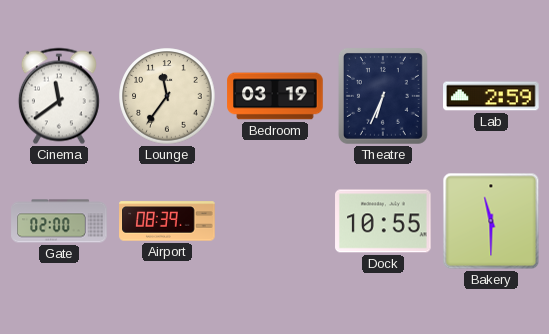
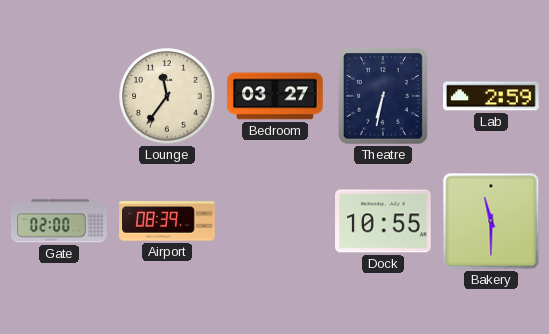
Cinema: 11:39 -> none (59, 96)
Bedroom: 03:19 -> 03:27 (275, 96)
Theatre: 6:34 -> 6:32 (383, 96)
